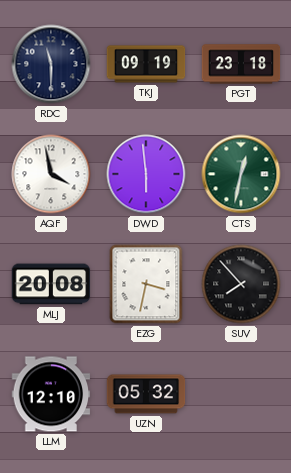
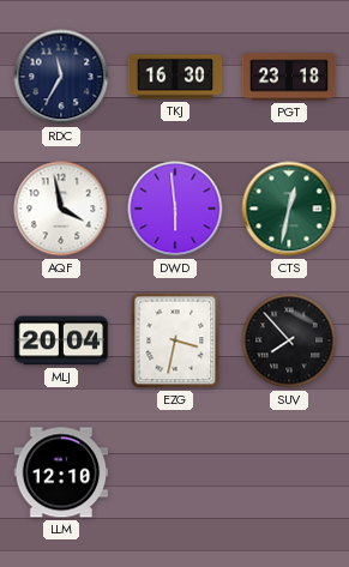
RDC: 11:30 -> 11:35 (61, 77)
TKJ: 09:19 -> 16:30 (175, 77)
MLJ: 20:08 -> 20:04 (61, 340)
UZN: 05:32 -> none (146, 394)
